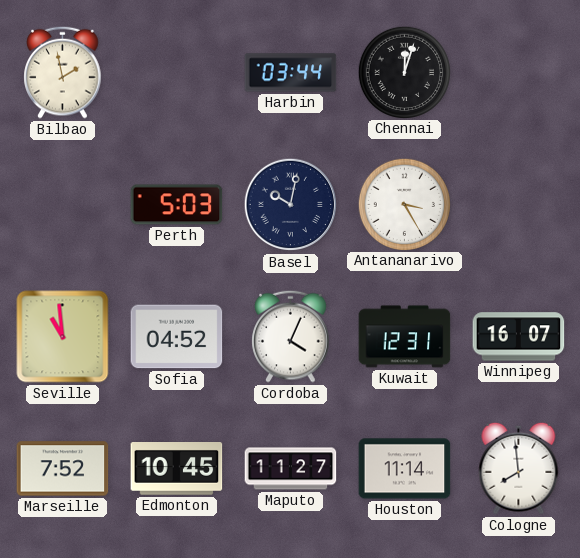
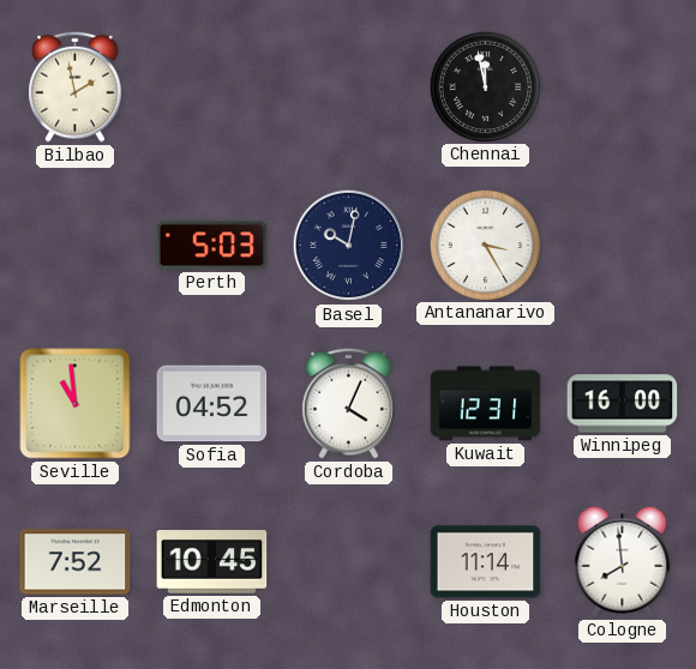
Harbin: 03:44 -> none (291, 73)
Chennai: 12:03 -> 11:58 (485, 86)
Winnipeg: 16:07 -> 16:00 (623, 404)
Maputo: 11:27 -> none (291, 469)
